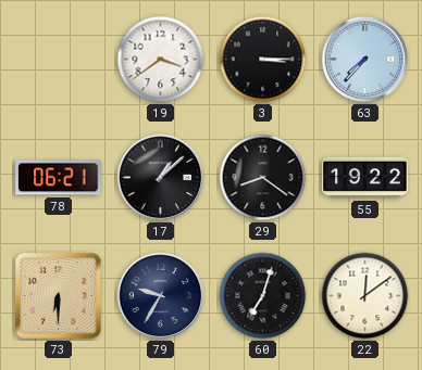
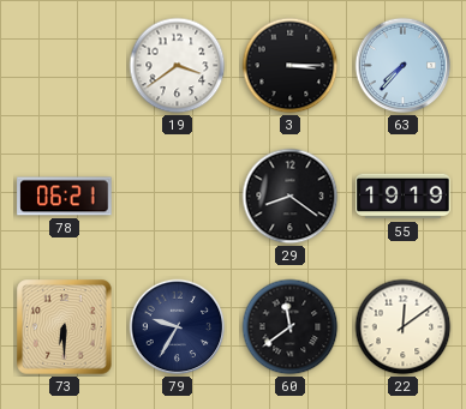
17: 1:08 -> none (161, 178)
55: 19:22 -> 19:19 (404, 197)
60: 7:03 -> 11:39 (291, 327)
